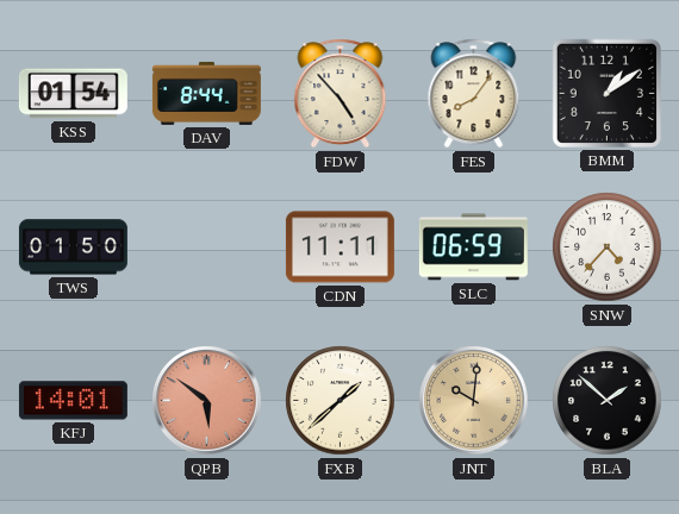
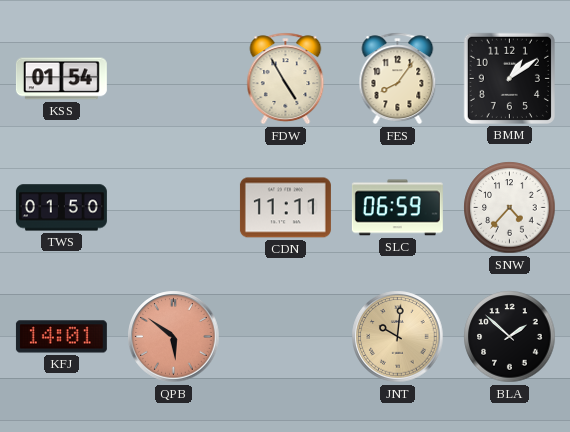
DAV: 8:44 -> none (206, 93)
FDW: 4:53 -> 4:55 (286, 79)
FXB: 1:38 -> none (341, 401)
